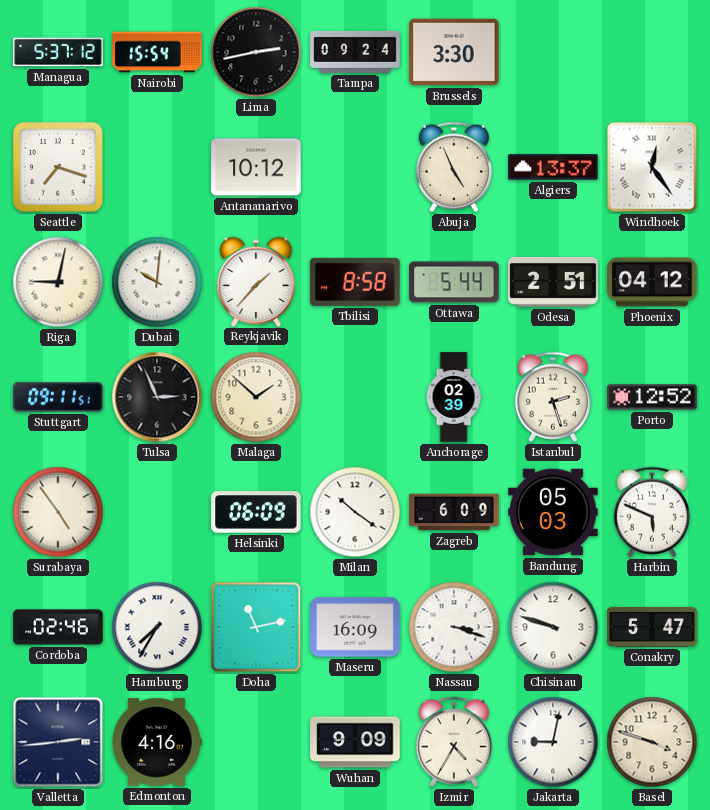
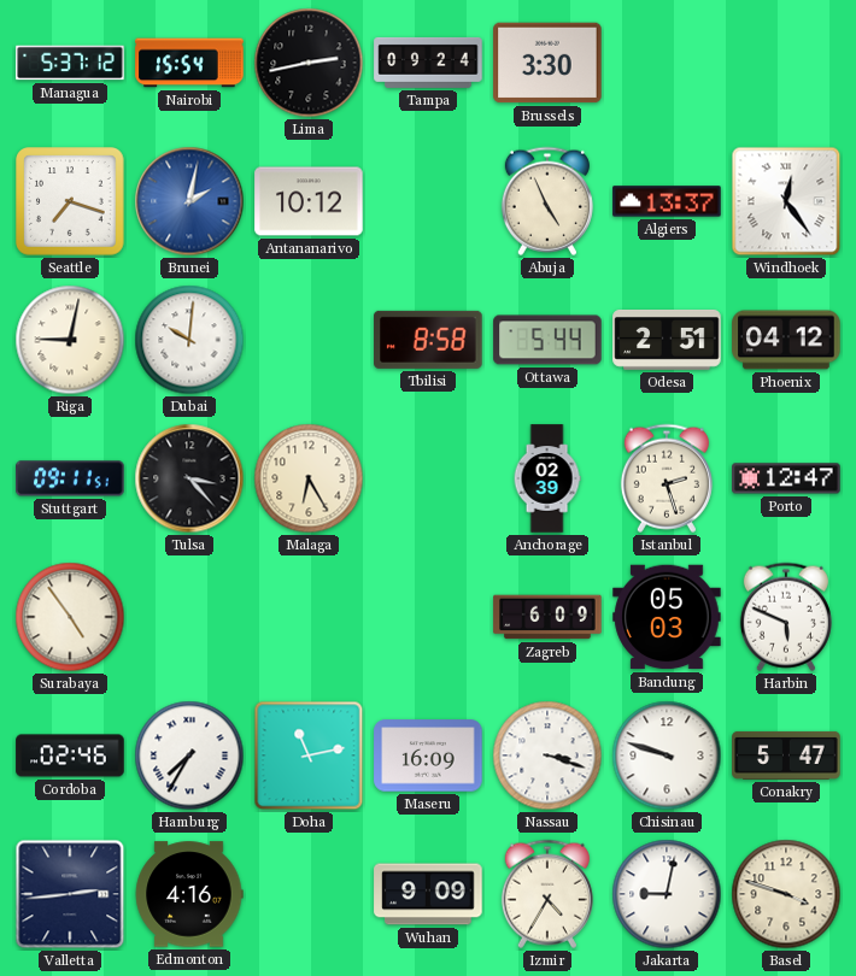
Brunei: none -> 2:02 (189, 201)
Reykjavik: 1:37 -> none (256, 281)
Tulsa: 2:56 -> 3:23 (189, 478)
Malaga: 1:52 -> 6:25 (309, 478)
Porto: 12:52 -> 12:47 (786, 478)
Helsinki: 06:09 -> none (256, 512)
Milan: 10:21 -> none (355, 512)
